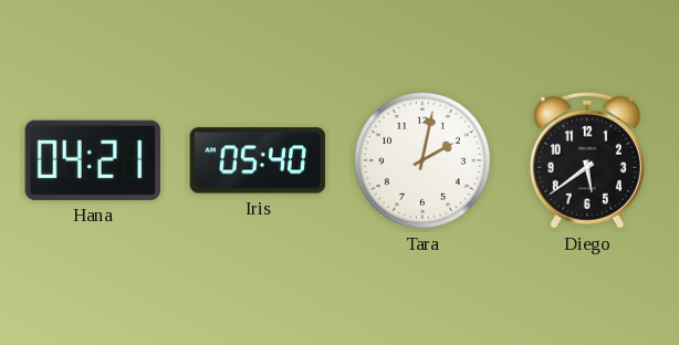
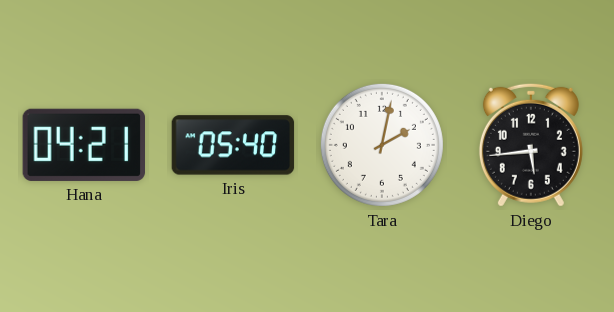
Diego: 5:39 -> 5:44 (531, 145)
